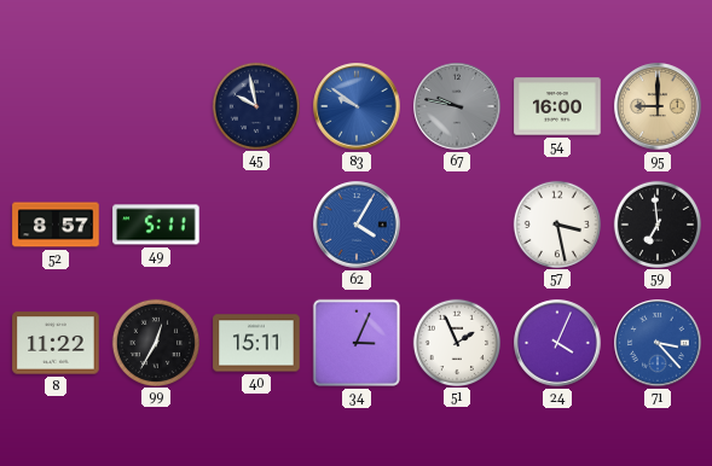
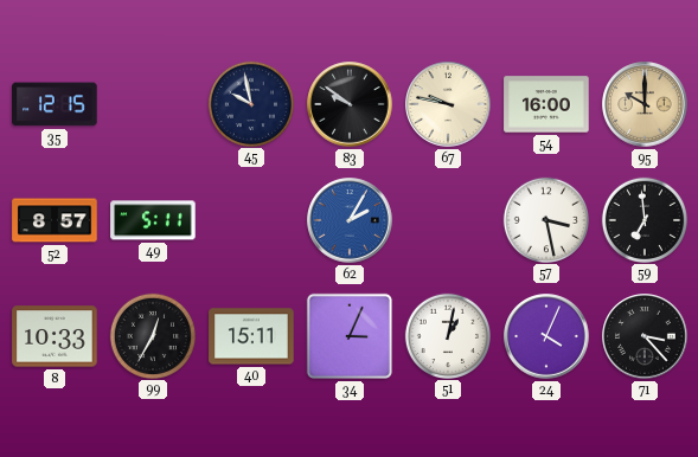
35: none -> 12:15 (55, 104)
83 dial: blue -> black (350, 104)
67 dial: grey -> cream (448, 104)
95: 9:00 -> 10:00 (645, 104)
62: 4:05 -> 2:05 (350, 220)
8: 11:22 -> 10:33 (55, 336)
51: 1:56 -> 1:02 (447, 335)
71 dial: blue -> black (645, 336)
